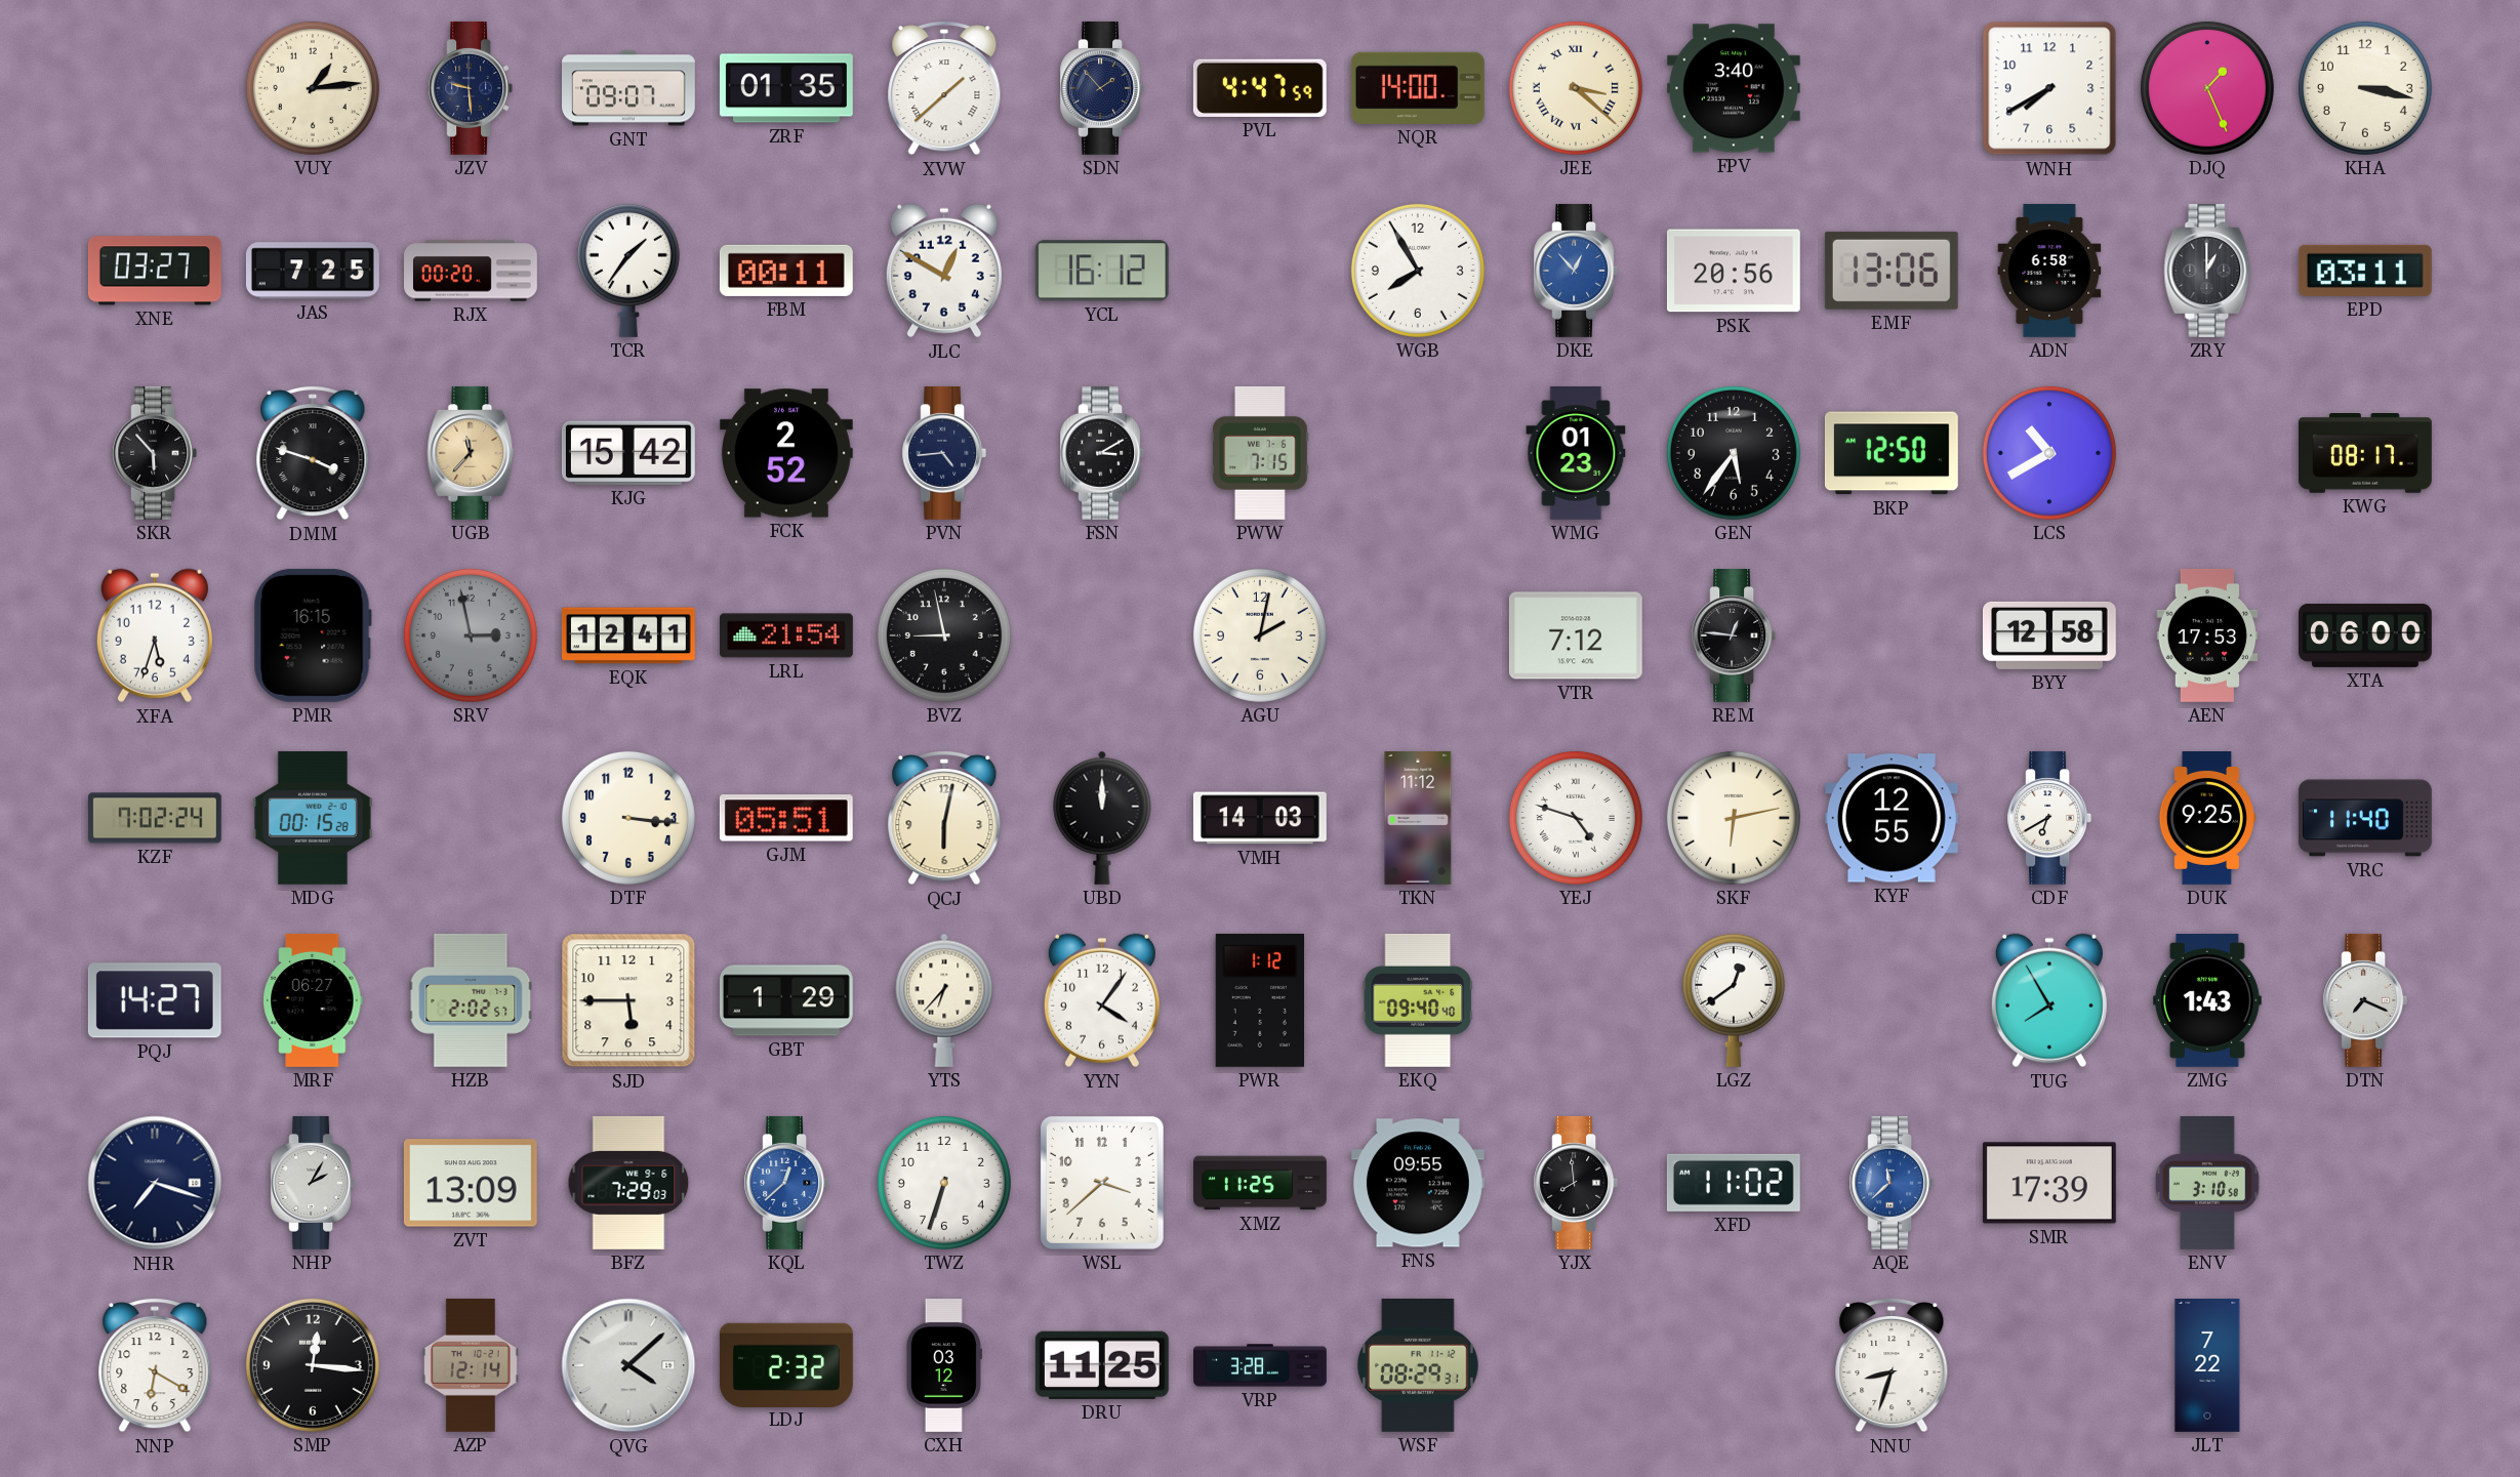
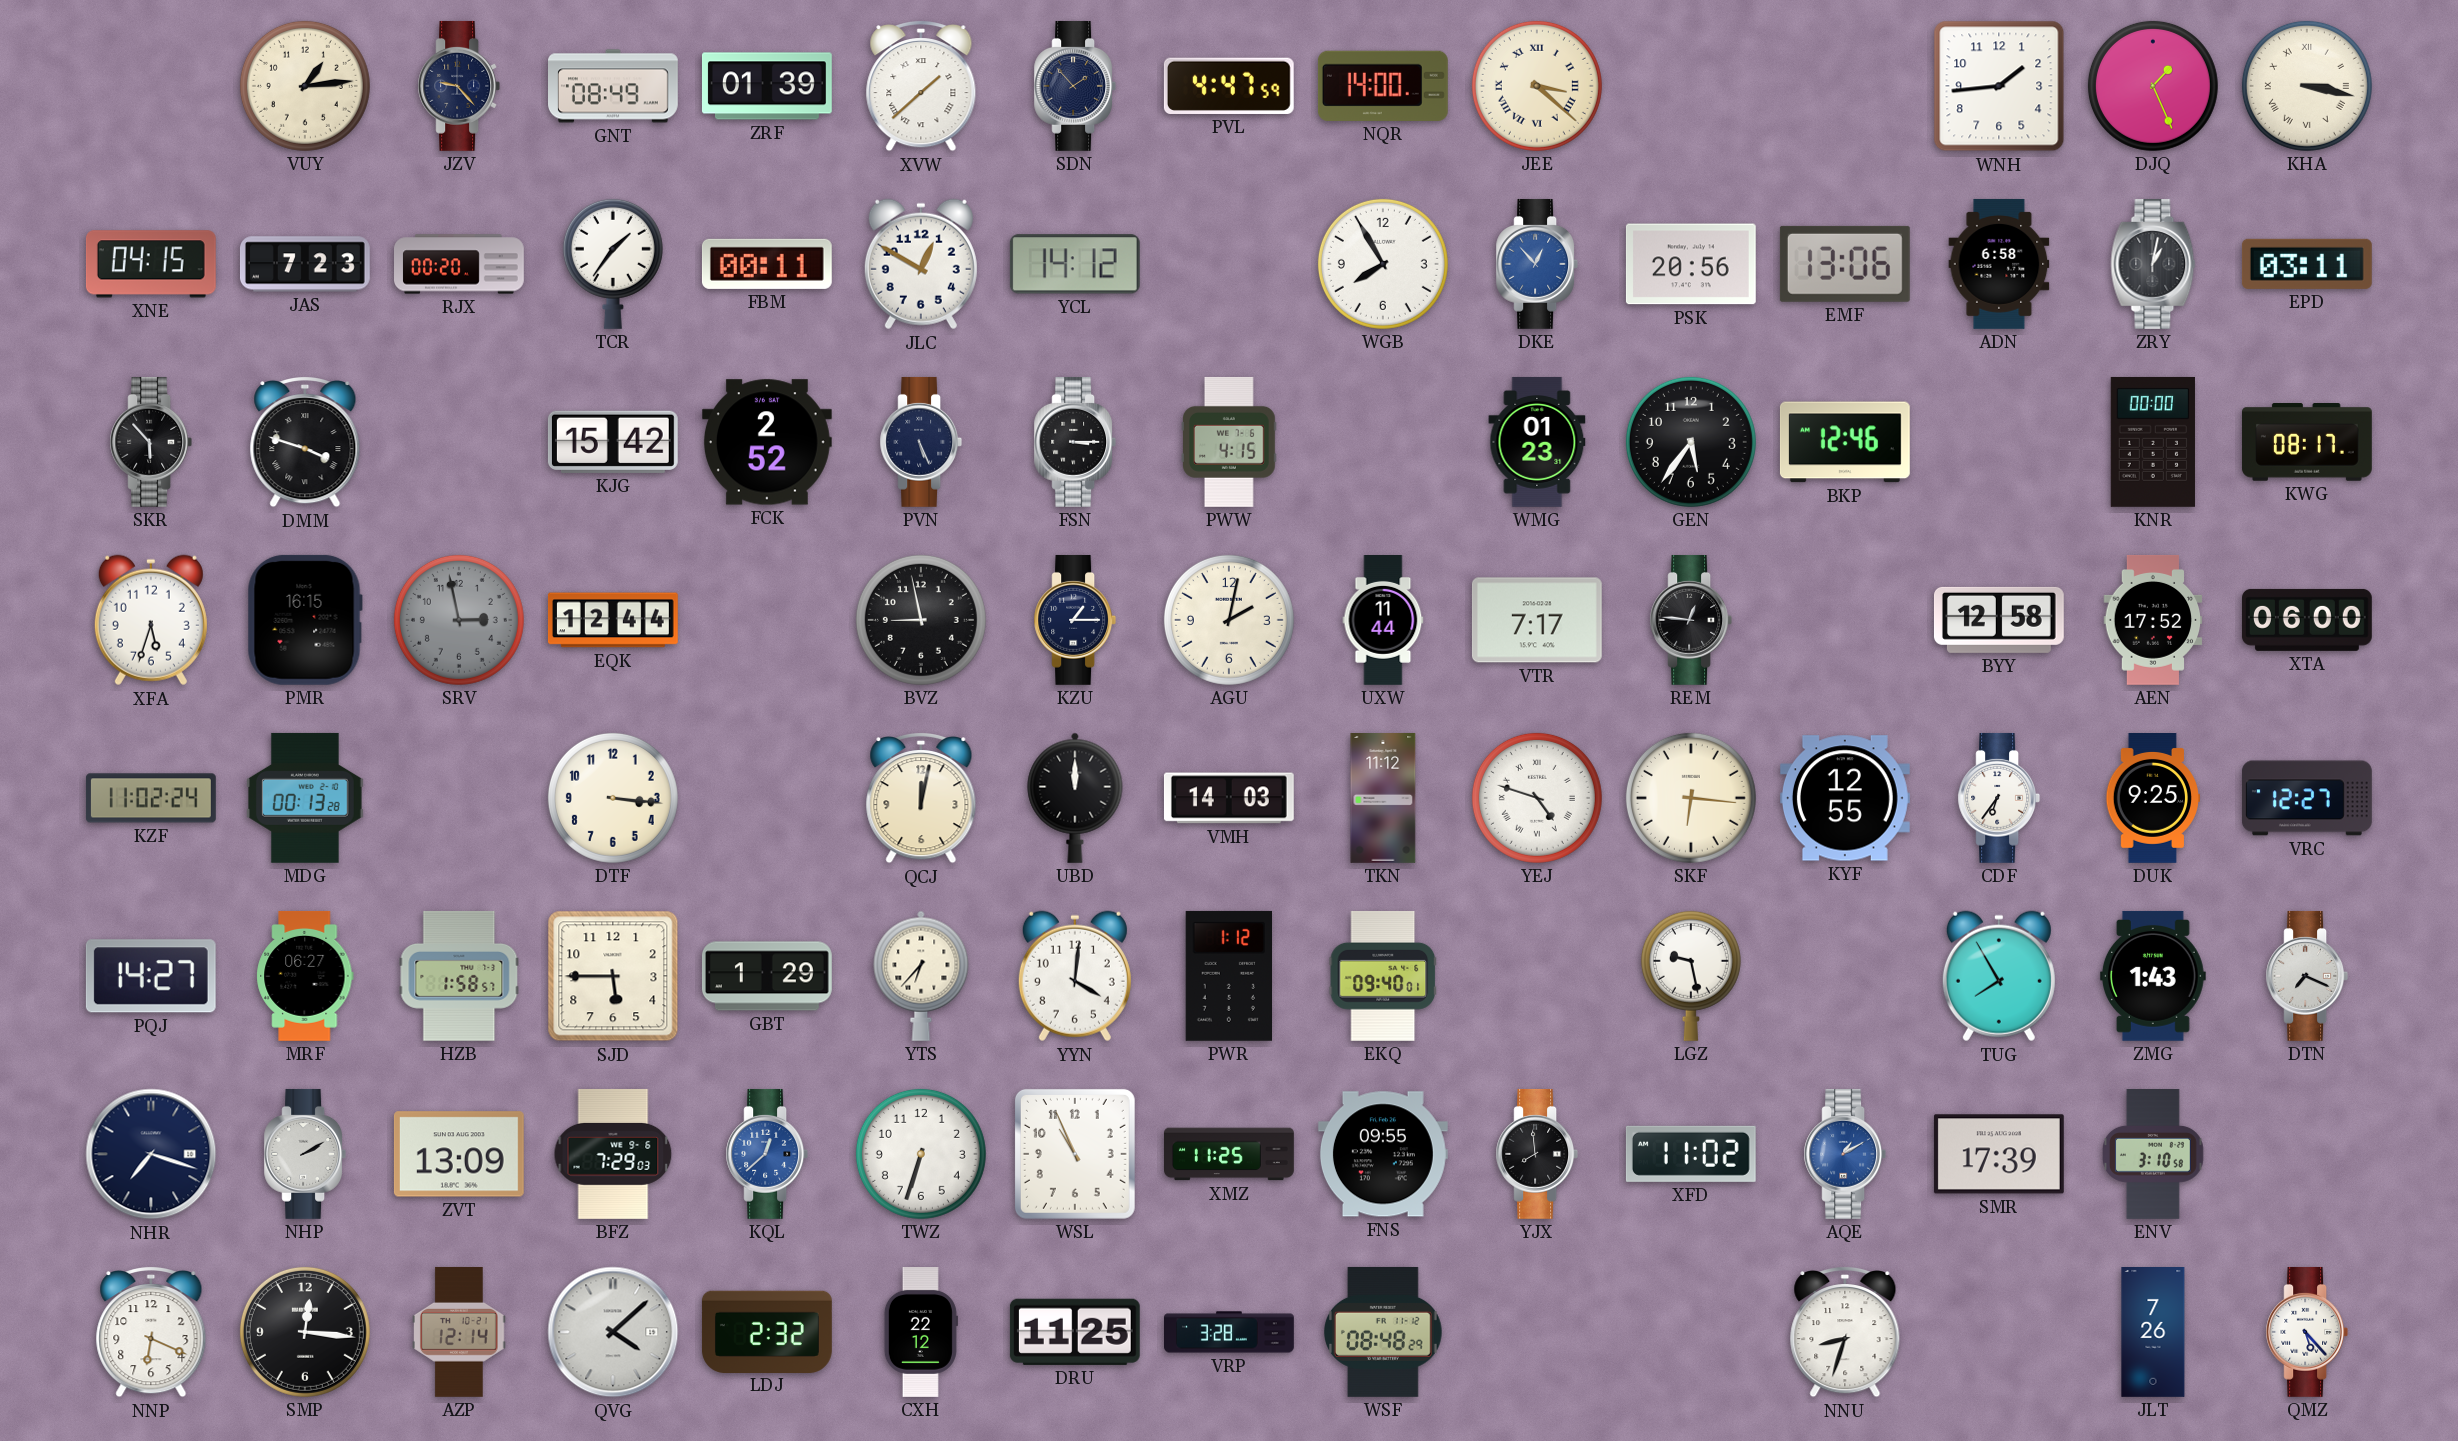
JZV: 9:29 -> 9:23 (459, 86)
GNT: 09:07 -> 08:49 (614, 86)
ZRF: 01:35 -> 01:39 (767, 86)
FPV: 3:40 -> none (1734, 88)
WNH: 7:40 -> 1:44 (1999, 86)
KHA numerals: Arabic -> Roman (2307, 86)
XNE: 03:27 -> 04:15 (151, 264)
JAS: 7:25 -> 7:23 (305, 264)
YCL: 16:12 -> 14:12 (1075, 264)
ZRY: 1:00 -> 1:02 (2153, 264)
UGB: 11:37 -> none (471, 453)
PVN: 4:44 -> 5:26 (921, 442)
FSN: 3:10 -> 3:15 (1075, 442)
PWW: 7:15 -> 4:15 (1230, 442)
BKP: 12:50 -> 12:46 (1845, 442)
LCS: 10:40 -> none (2049, 453)
KNR: none -> 00:00 (2153, 442)
EQK: 12:41 -> 12:44 (613, 620)
LRL: 21:54 -> none (786, 635)
KZU: none -> 1:15 (1075, 620)
UXW: none -> 11:44 (1383, 621)
VTR: 7:12 -> 7:17 (1537, 620)
AEN: 17:53 -> 17:52 (2153, 620)
KZF: 7:02 -> 11:02 (151, 798)
MDG: 00:15 -> 00:13 (305, 798)
GJM: 05:51 -> none (786, 818)
QCJ: 6:02 -> 12:02 (921, 798)
SKF: 6:13 -> 6:16 (1691, 798)
CDF: 6:40 -> 6:36 (1999, 798)
VRC: 11:40 -> 12:27 (2307, 798)
HZB: 2:02 -> 1:58 (459, 976)
YYN: 4:06 -> 4:01 (1075, 976)
EKQ: 09:40:40 -> 09:40:01 (1383, 976)
LGZ: 12:39 -> 9:28 (1691, 976)
NHP: 2:05 -> 2:10 (305, 1154)
WSL: 3:38 -> 10:56 (1075, 1154)
AQE: 11:38 -> 1:10 (1845, 1154)
NNP: 6:20 -> 6:19 (151, 1332)
CXH: 03:12 -> 22:12 (921, 1333)
WSF: 08:29 -> 08:48 (1384, 1332)
JLT: 7:22 -> 7:26 (2153, 1333)
QMZ: none -> 5:23 (2307, 1332)
